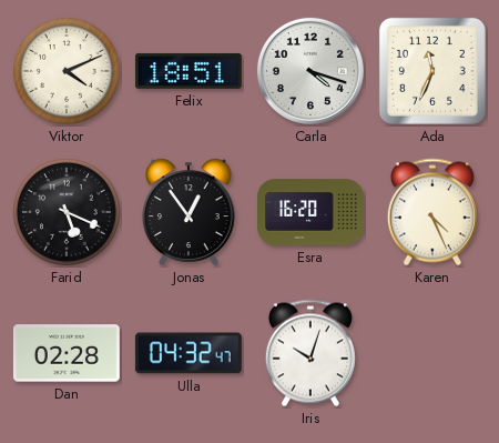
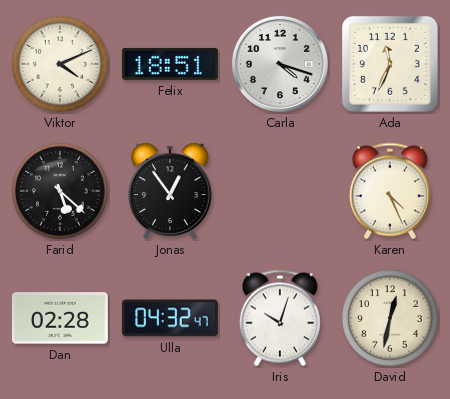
Farid: 5:19 -> 5:22 (61, 192)
Esra: 16:20 -> none (312, 212)
David: none -> 12:32 (391, 319)
